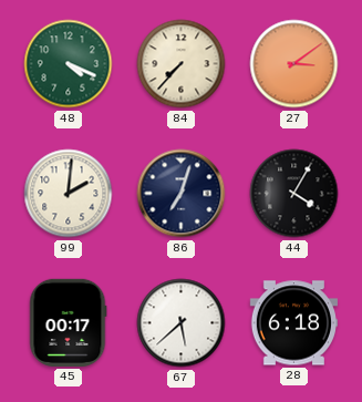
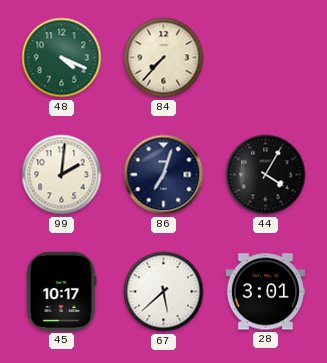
27: 3:09 -> none (294, 64)
45: 00:17 -> 10:17 (62, 291)
28: 6:18 -> 3:01 (265, 292)
